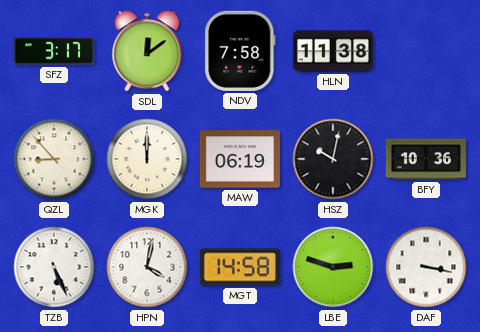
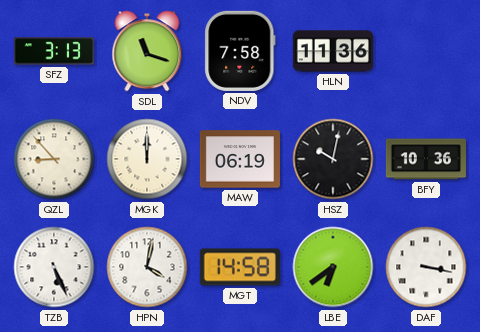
SFZ: 3:17 -> 3:13 (54, 51)
SDL: 12:09 -> 11:18 (147, 51)
HLN: 11:38 -> 11:36 (333, 51)
LBE: 2:48 -> 6:39 (333, 267)
